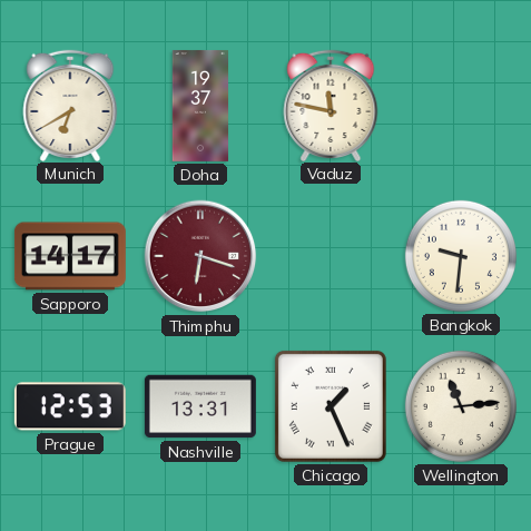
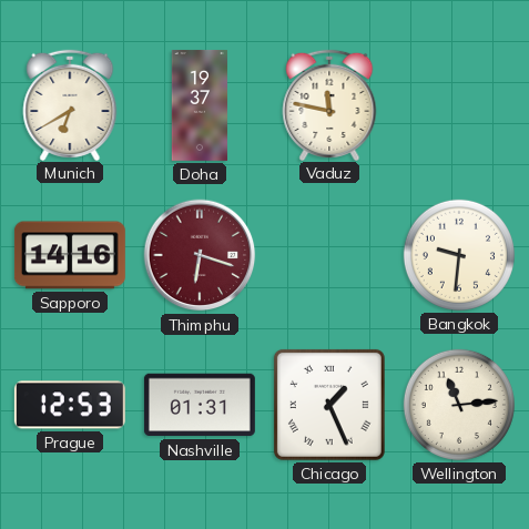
Sapporo: 14:17 -> 14:16 (70, 255)
Nashville: 13:31 -> 01:31 (200, 405)
